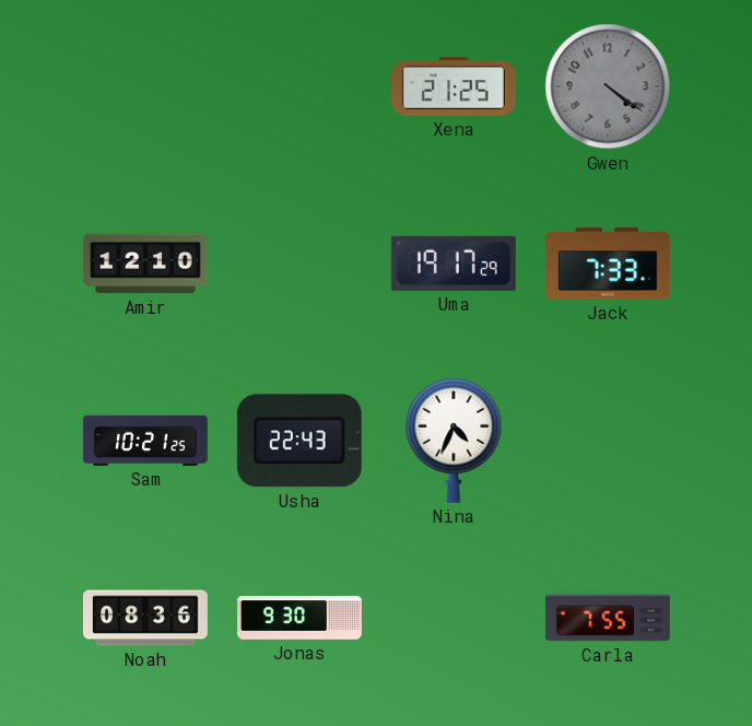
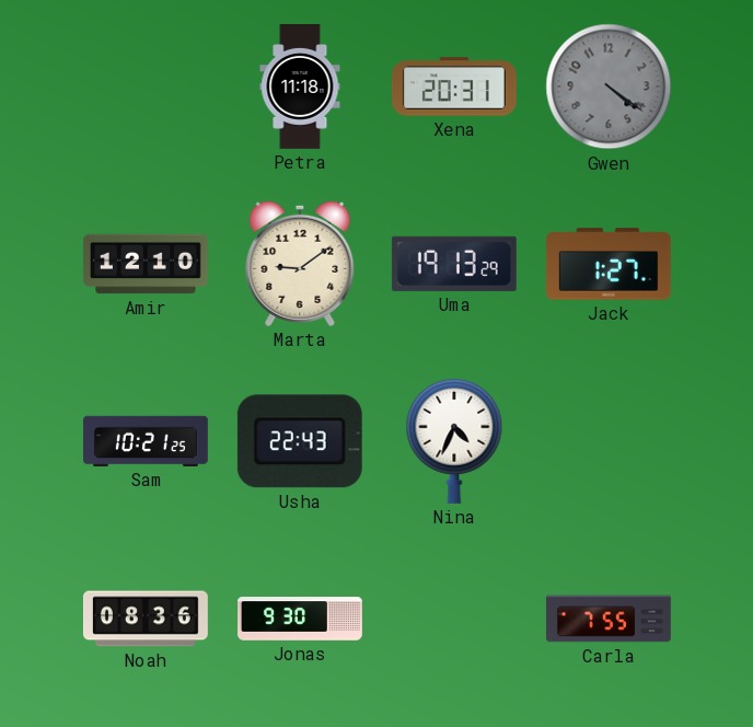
Petra: none -> 11:18 (300, 88)
Xena: 21:25 -> 20:31 (454, 86)
Marta: none -> 9:09 (300, 264)
Uma: 19:17 -> 19:13 (454, 264)
Jack: 7:33 -> 1:27 (609, 264)
